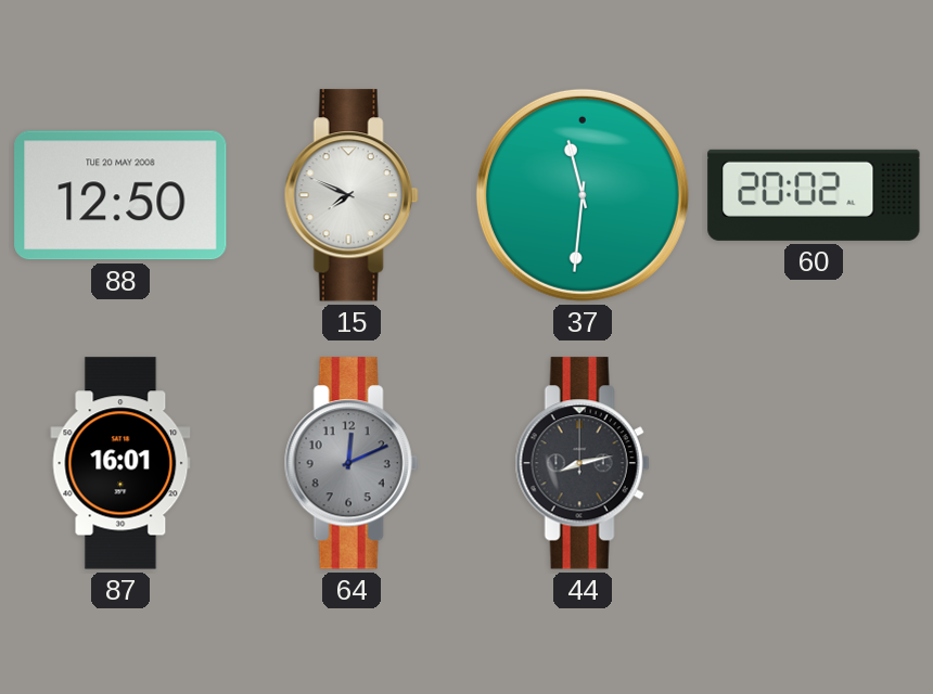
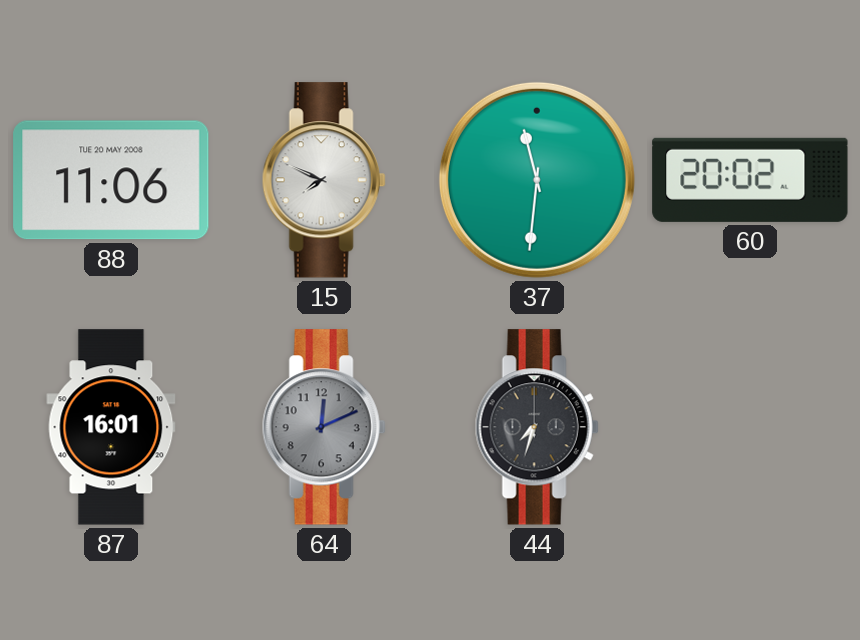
88: 12:50 -> 11:06 (111, 180)
44: 8:13 -> 7:33 (537, 427)
